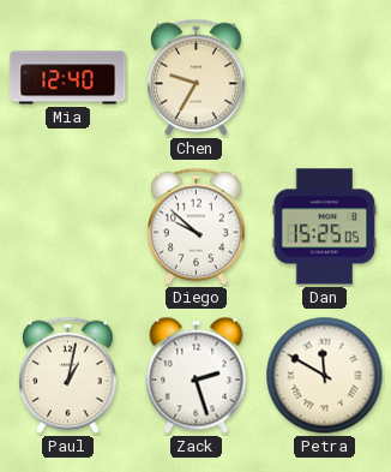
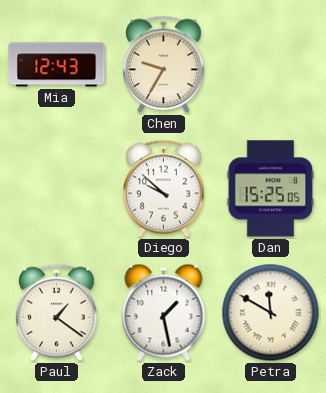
Mia: 12:40 -> 12:43 (57, 65)
Paul: 1:02 -> 1:21 (57, 313)
Zack: 2:27 -> 1:28 (164, 312)
